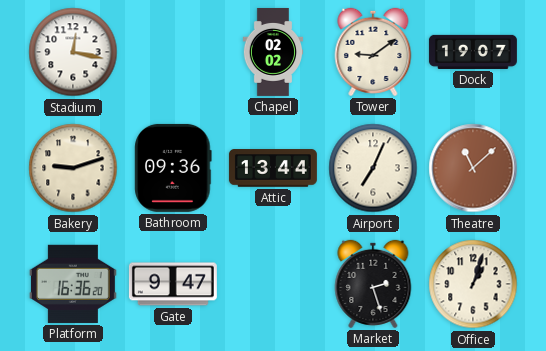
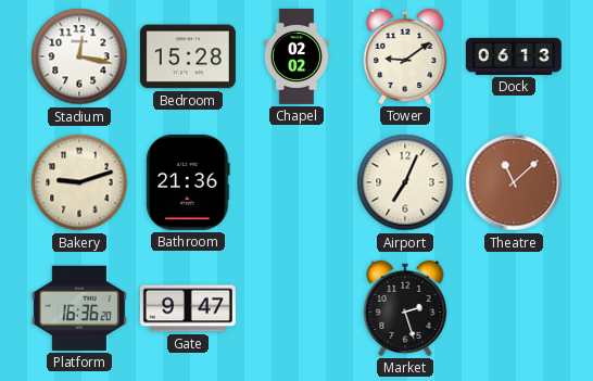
Bedroom: none -> 15:28 (188, 56)
Dock: 19:07 -> 06:13 (514, 56)
Bathroom: 09:36 -> 21:36 (188, 182)
Attic: 13:44 -> none (273, 168)
Office: 1:03 -> none (473, 284)
